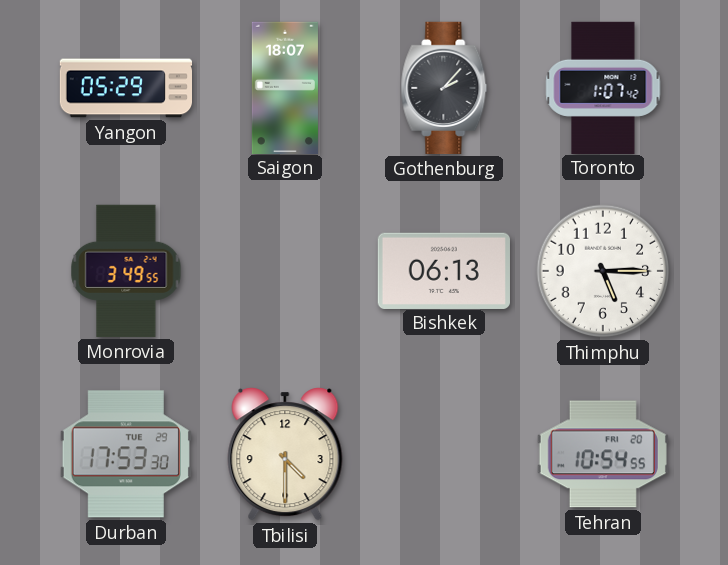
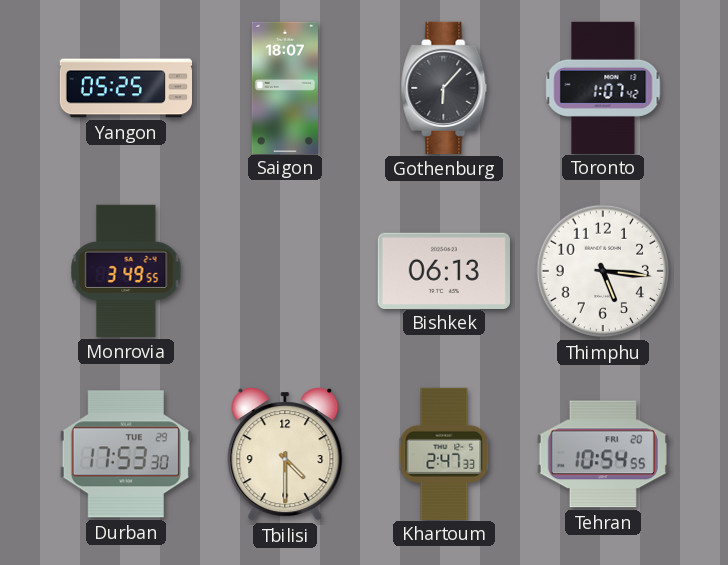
Yangon: 05:29 -> 05:25 (125, 88)
Gothenburg: 2:07 -> 6:07 (444, 88)
Thimphu: 5:15 -> 5:16 (603, 271)
Khartoum: none -> 2:47 (444, 453)
